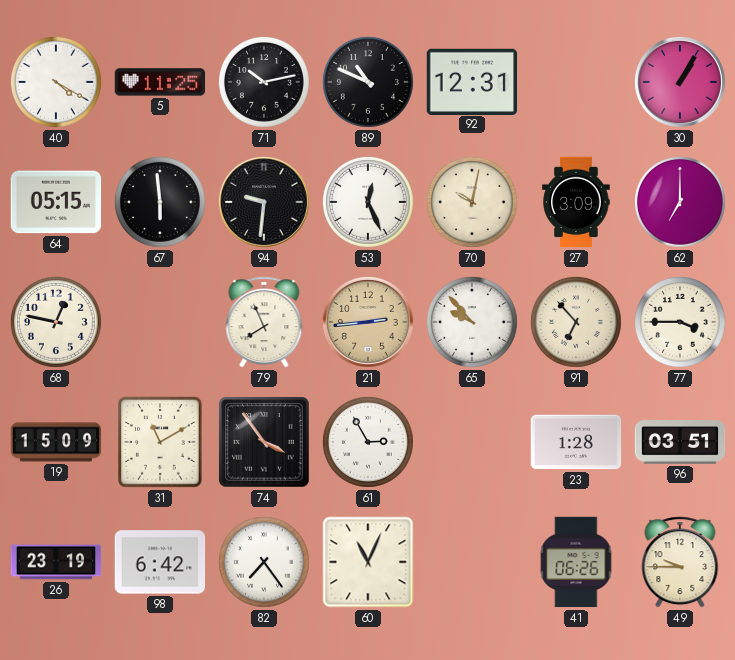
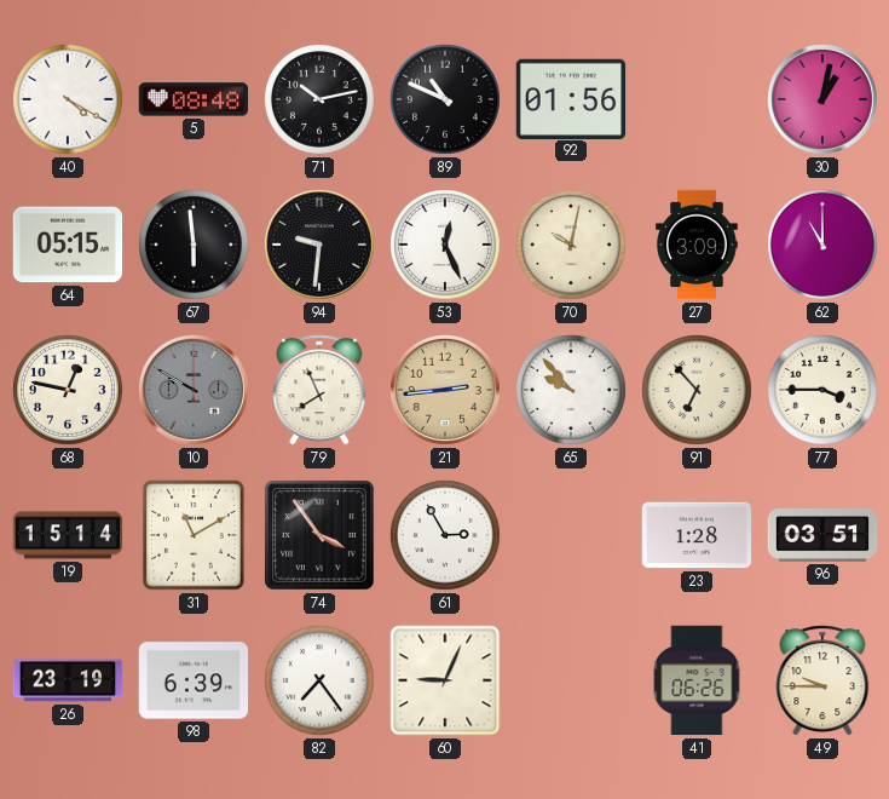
5: 11:25 -> 08:48 (194, 99)
92: 12:31 -> 01:56 (571, 98)
30: 1:05 -> 1:02 (822, 99)
62: 7:00 -> 11:00 (822, 245)
10: none -> 9:50 (194, 390)
19: 15:09 -> 15:14 (68, 535)
98: 6:42 -> 6:39 (194, 680)
60: 11:04 -> 9:04 (445, 680)
